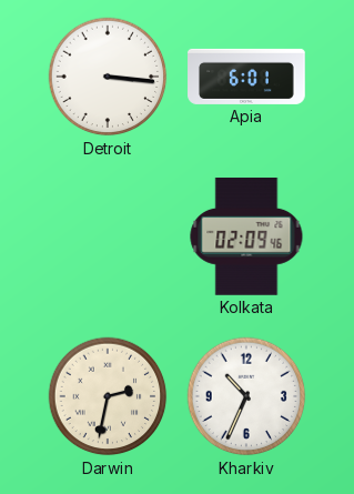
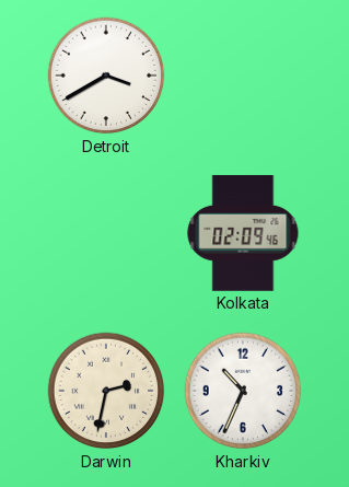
Detroit: 3:16 -> 3:40 (106, 76)
Apia: 6:01 -> none (246, 77)
